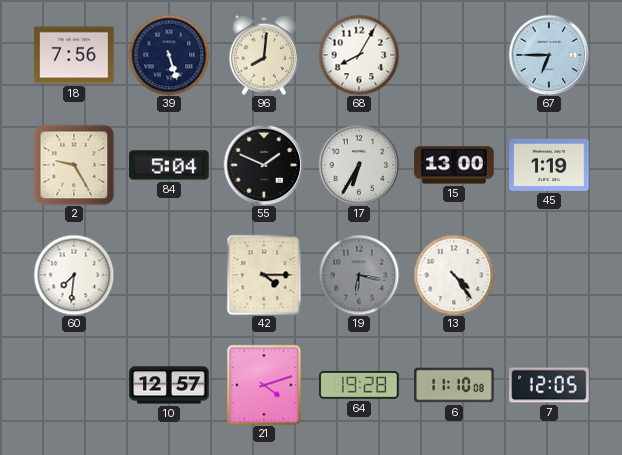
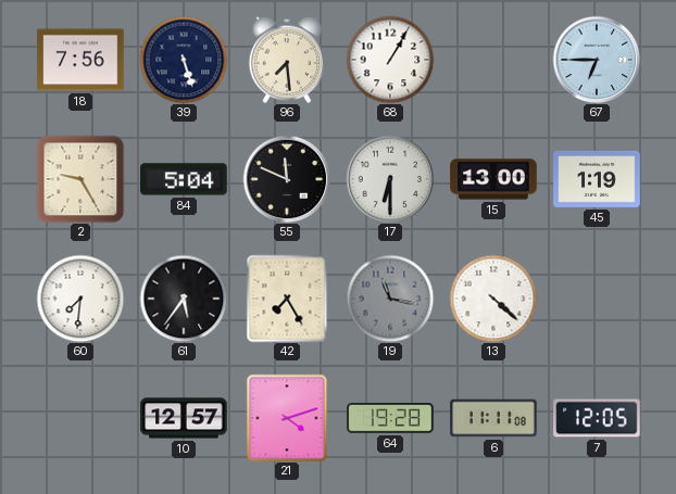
96: 8:01 -> 7:29 (286, 60)
68: 8:05 -> 1:05 (390, 60)
55: 1:49 -> 11:49 (287, 179)
17: 6:35 -> 6:30 (390, 179)
61: none -> 5:36 (184, 299)
42: 4:15 -> 7:25 (287, 299)
19: 6:17 -> 11:17 (390, 299)
13: 4:24 -> 4:22 (493, 299)
6: 11:10 -> 11:11 (493, 418)
